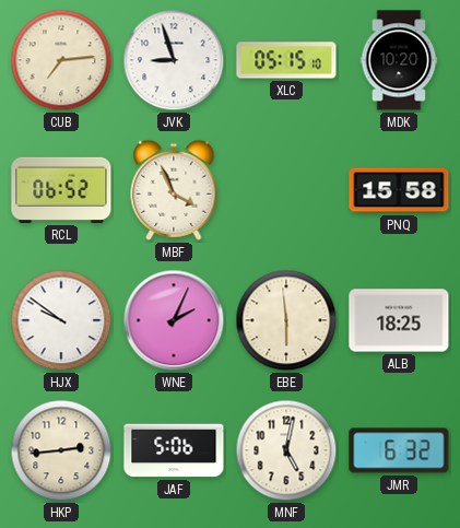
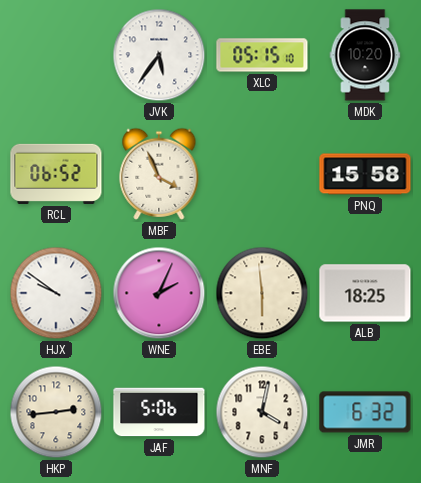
CUB: 7:14 -> none (61, 60)
JVK: 8:57 -> 5:36 (159, 55)
MNF: 5:02 -> 4:02 (262, 412)
